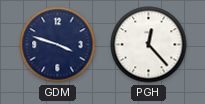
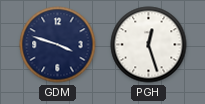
PGH: 12:23 -> 12:27 (149, 45)
